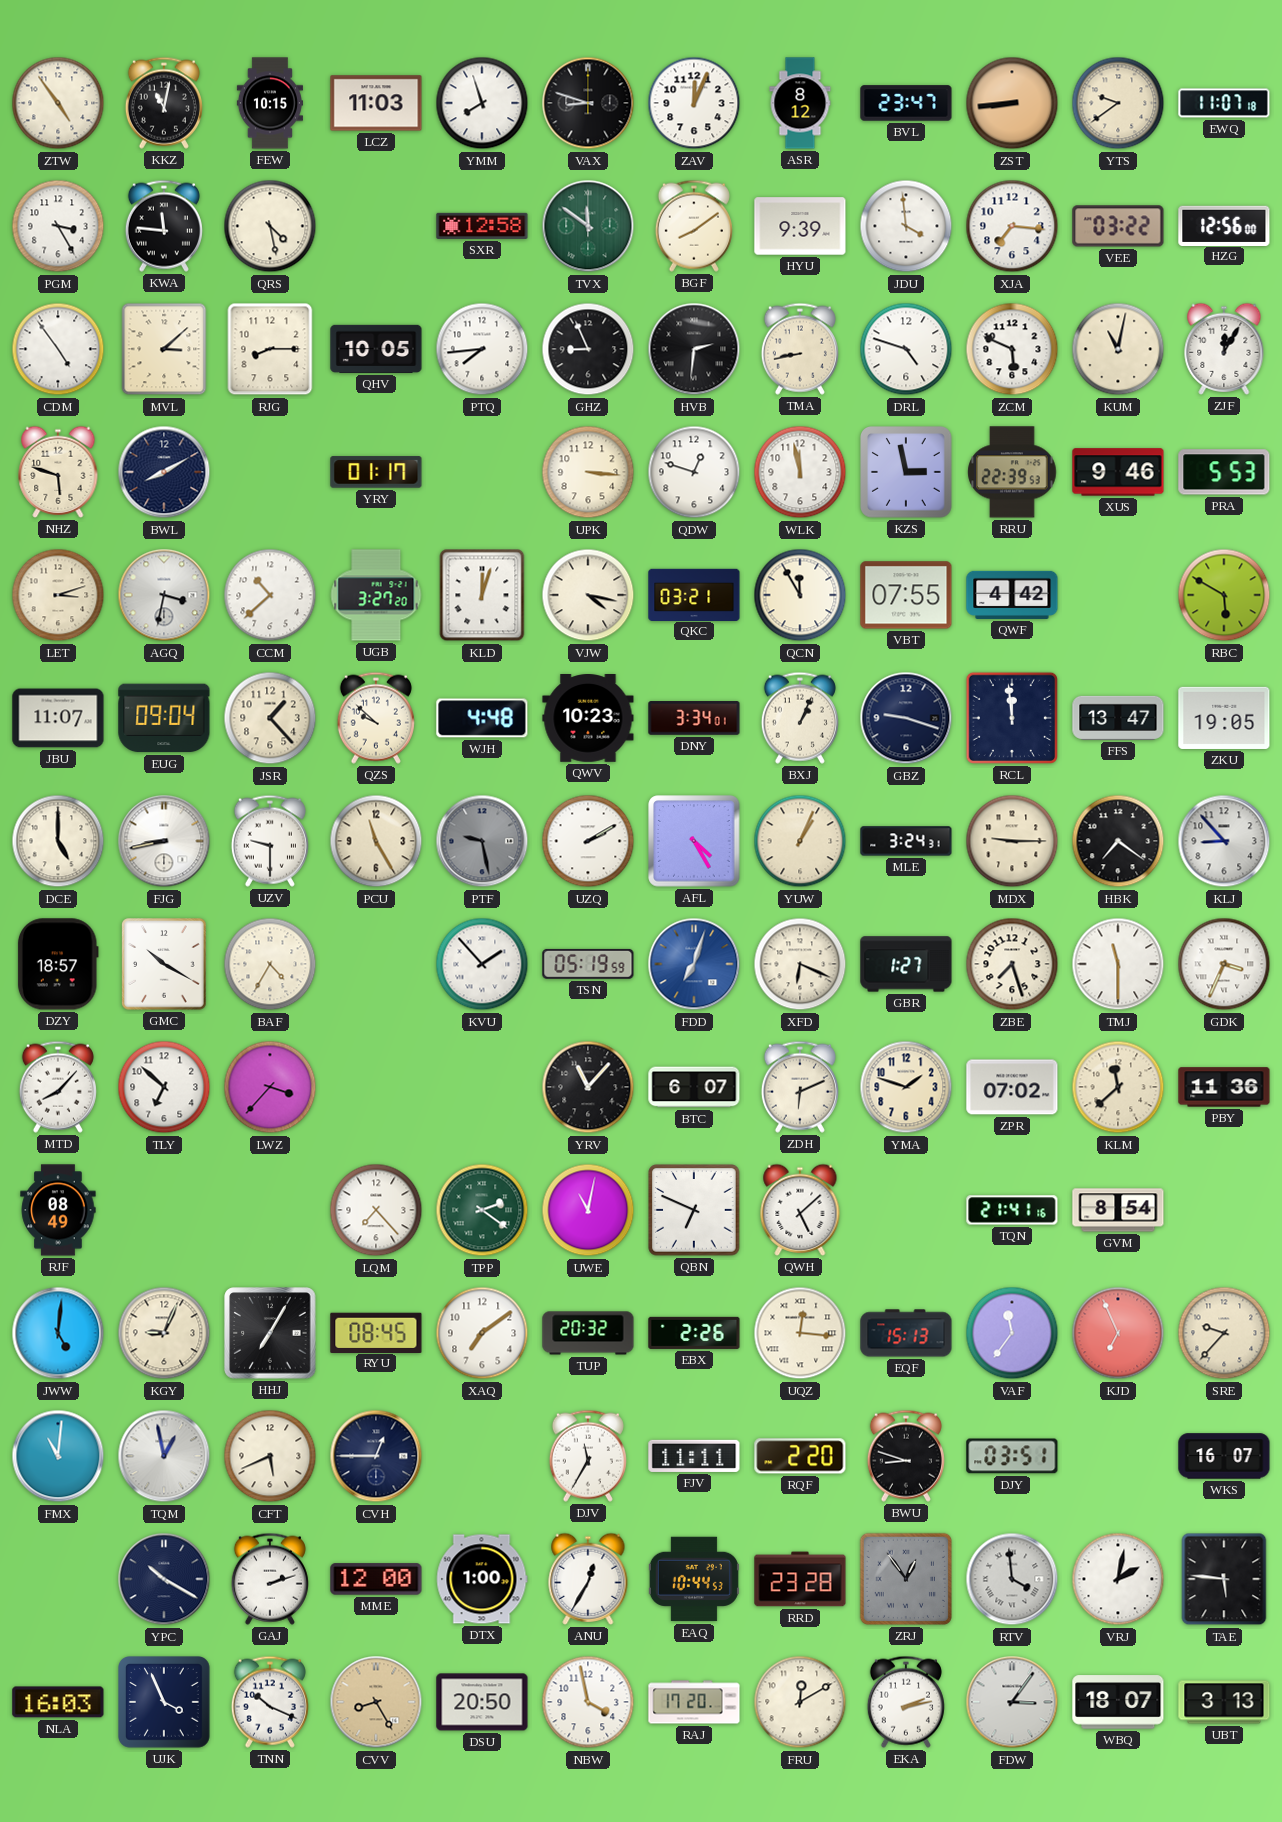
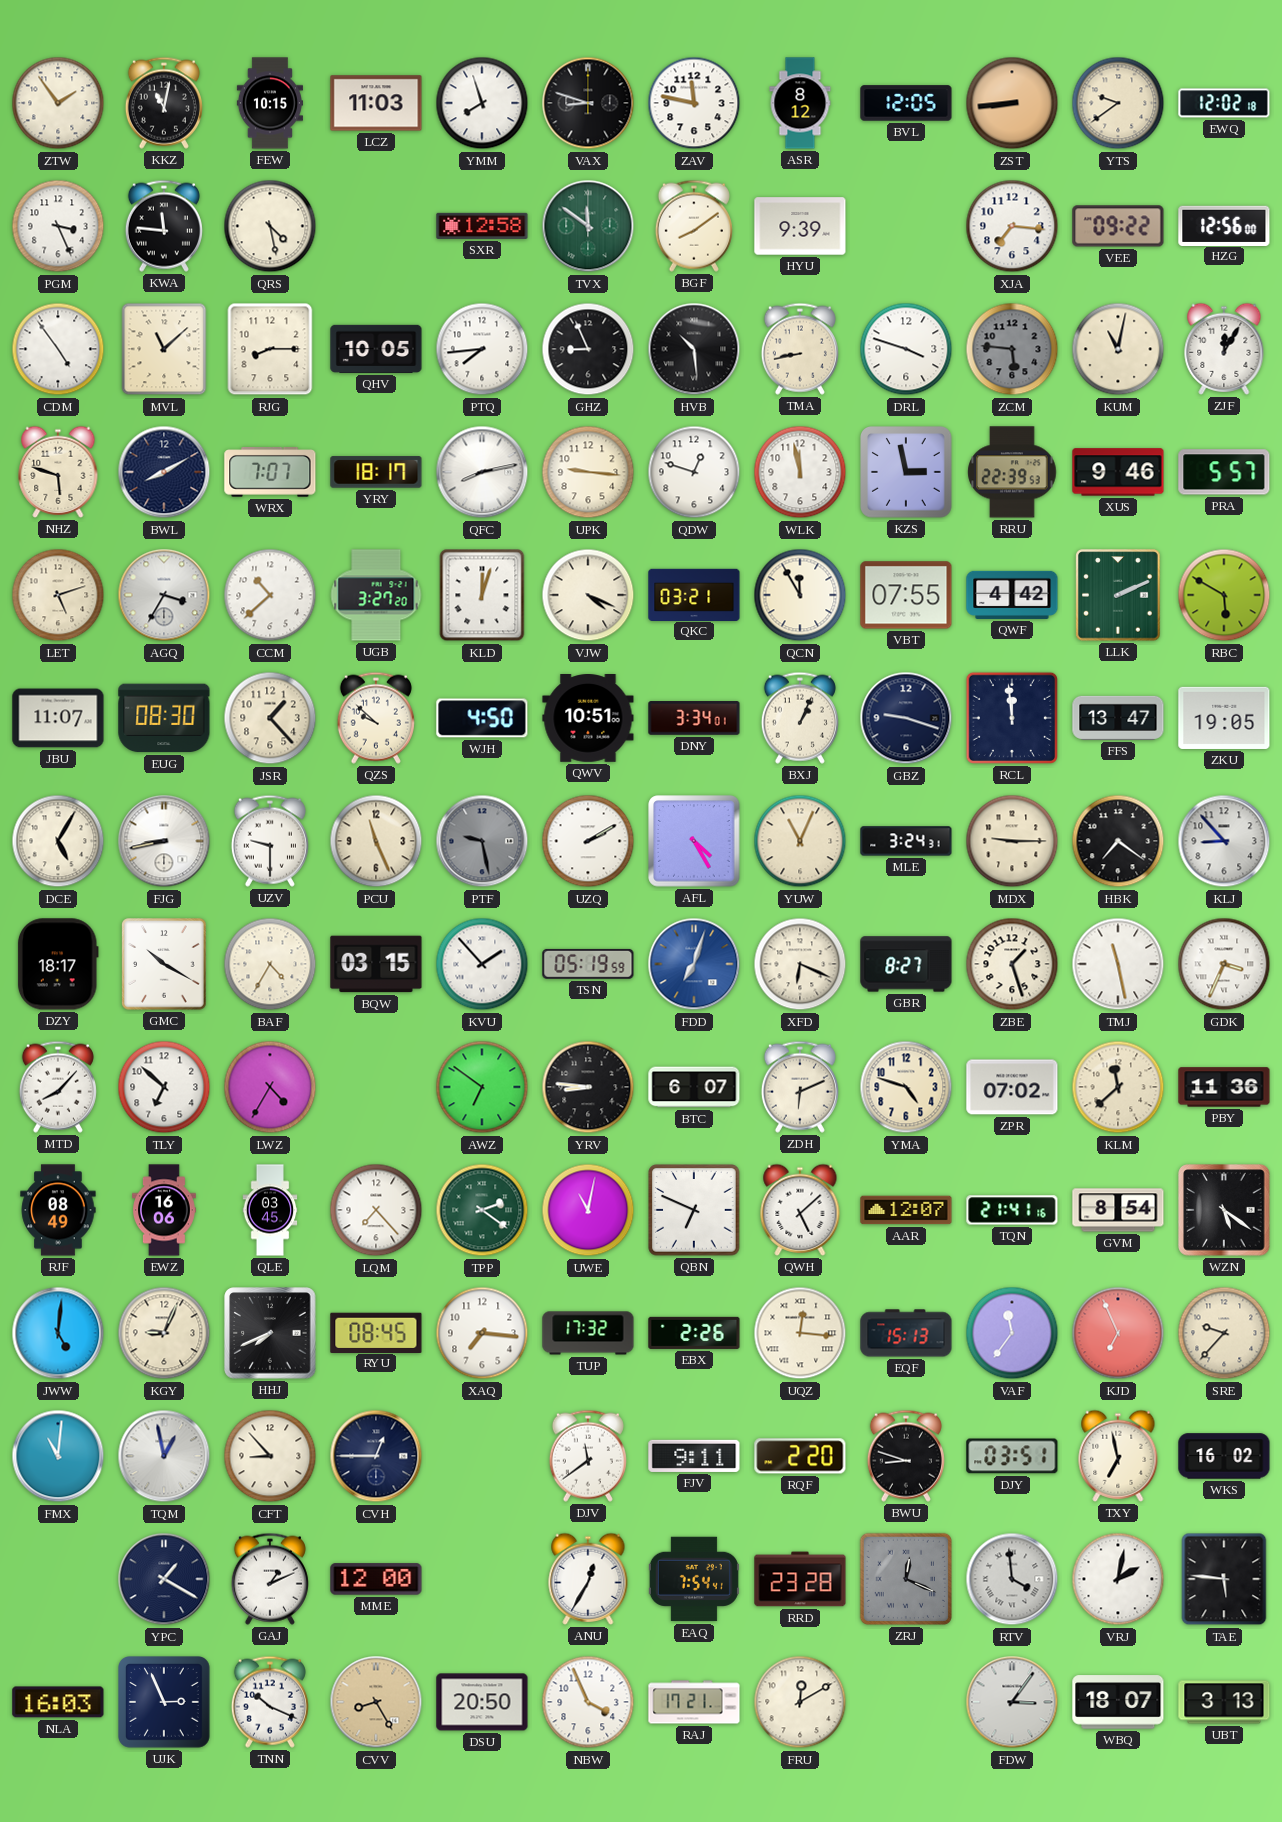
ZTW: 4:54 -> 1:54 (58, 103)
ZAV: 12:04 -> 11:47 (694, 103)
BVL: 23:47 -> 12:05 (906, 103)
EWQ: 11:07 -> 12:02 (1224, 103)
PGM: 3:25 -> 3:26 (58, 226)
JDU: 3:59 -> none (906, 226)
VEE: 03:22 -> 09:22 (1118, 226)
MVL: 3:08 -> 11:08 (164, 349)
HVB: 2:31 -> 10:29 (694, 349)
DRL: 4:48 -> 3:48 (906, 349)
ZCM: 5:49 -> 5:46 (1012, 349)
ZCM dial: white -> grey (1012, 349)
WRX: none -> 7:07 (270, 472)
YRY: 01:17 -> 18:17 (376, 472)
QFC: none -> 8:13 (482, 472)
UPK: 3:16 -> 9:16 (588, 472)
PRA: 5:53 -> 5:57 (1224, 472)
LET: 3:12 -> 5:12 (58, 595)
AGQ: 3:32 -> 3:35 (164, 595)
VJW: 4:17 -> 4:19 (588, 595)
LLK: none -> 2:11 (1118, 595)
EUG: 09:04 -> 08:30 (164, 718)
WJH: 4:48 -> 4:50 (482, 718)
QWV: 10:23 -> 10:51 (588, 719)
DCE: 5:00 -> 5:05 (58, 841)
PCU: 11:25 -> 11:26 (376, 841)
YUW: 1:04 -> 11:04 (800, 841)
DZY: 18:57 -> 18:17 (58, 964)
BQW: none -> 03:15 (376, 964)
GBR: 1:27 -> 8:27 (906, 964)
ZBE: 7:27 -> 1:27 (1012, 964)
TMJ: 11:30 -> 11:28 (1118, 964)
LWZ: 3:37 -> 4:35 (270, 1087)
AWZ: none -> 6:51 (482, 1087)
YRV: 11:07 -> 8:46 (588, 1087)
YMA: 1:48 -> 4:48 (906, 1087)
EWZ: none -> 16:06 (165, 1210)
QLE: none -> 03:45 (270, 1210)
AAR: none -> 12:07 (906, 1210)
WZN: none -> 5:21 (1224, 1210)
HHJ: 7:05 -> 7:41 (270, 1333)
XAQ: 7:09 -> 7:16 (482, 1333)
TUP: 20:32 -> 17:32 (588, 1333)
CFT: 5:41 -> 8:53 (270, 1456)
DJV: 11:35 -> 11:39 (588, 1456)
FJV: 11:11 -> 9:11 (694, 1456)
TXY: none -> 6:58 (1118, 1456)
WKS: 16:07 -> 16:02 (1224, 1456)
YPC: 10:20 -> 1:20 (164, 1579)
GAJ: 2:12 -> 1:11 (270, 1579)
DTX: 1:00 -> none (482, 1579)
EAQ: 10:44 -> 7:54 (694, 1579)
ZRJ: 12:54 -> 12:19 (906, 1579)
UJK: 3:56 -> 2:56 (165, 1703)
NBW: 3:58 -> 3:56 (588, 1702)
RAJ: 17:20 -> 17:21 (694, 1702)
EKA: 2:13 -> none (906, 1702)
